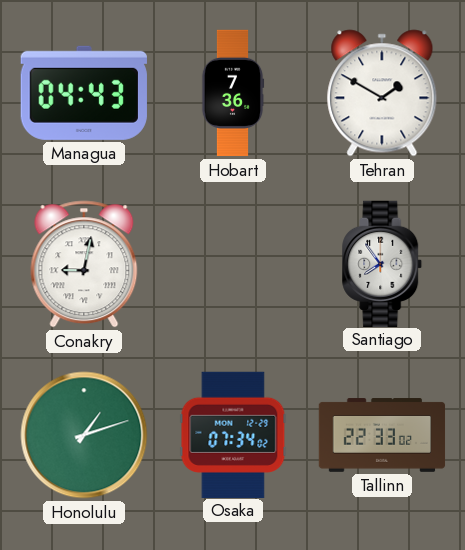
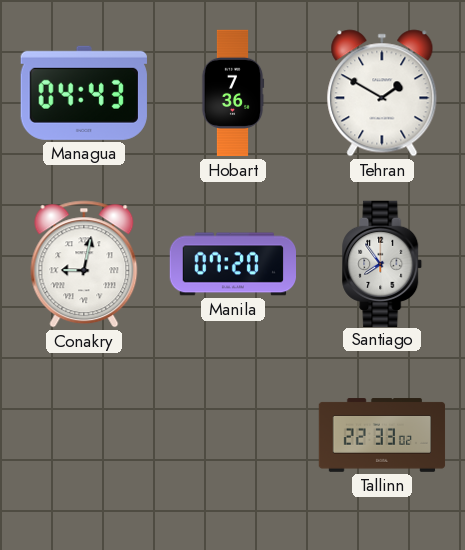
Manila: none -> 07:20 (232, 264)
Honolulu: 1:12 -> none (84, 435)
Osaka: 07:34 -> none (233, 434)
